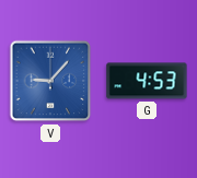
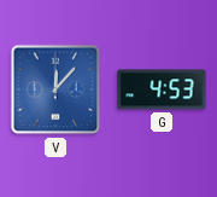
V: 9:07 -> 12:07 (55, 89)
